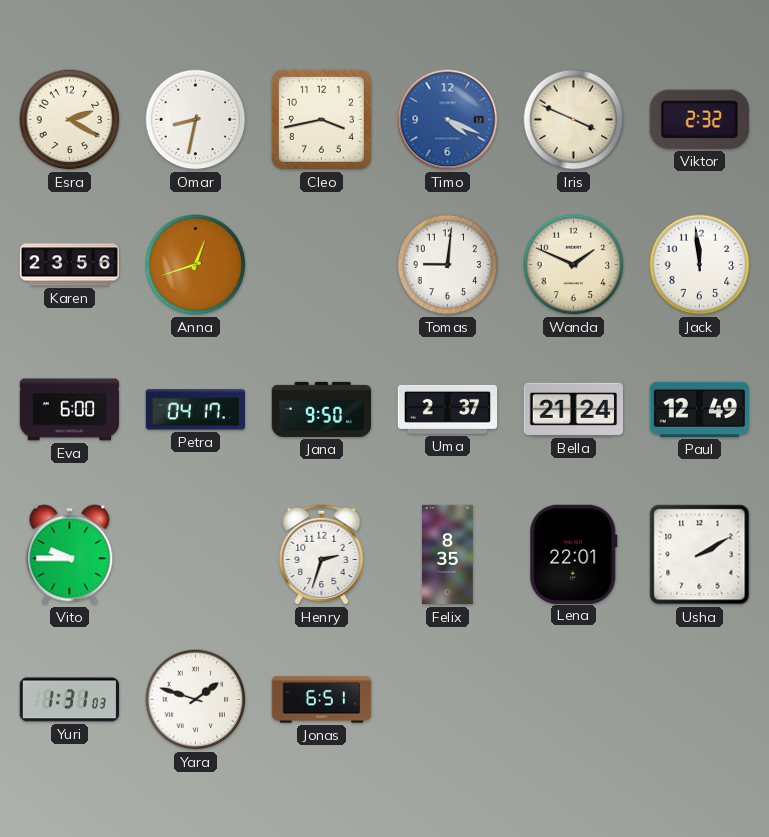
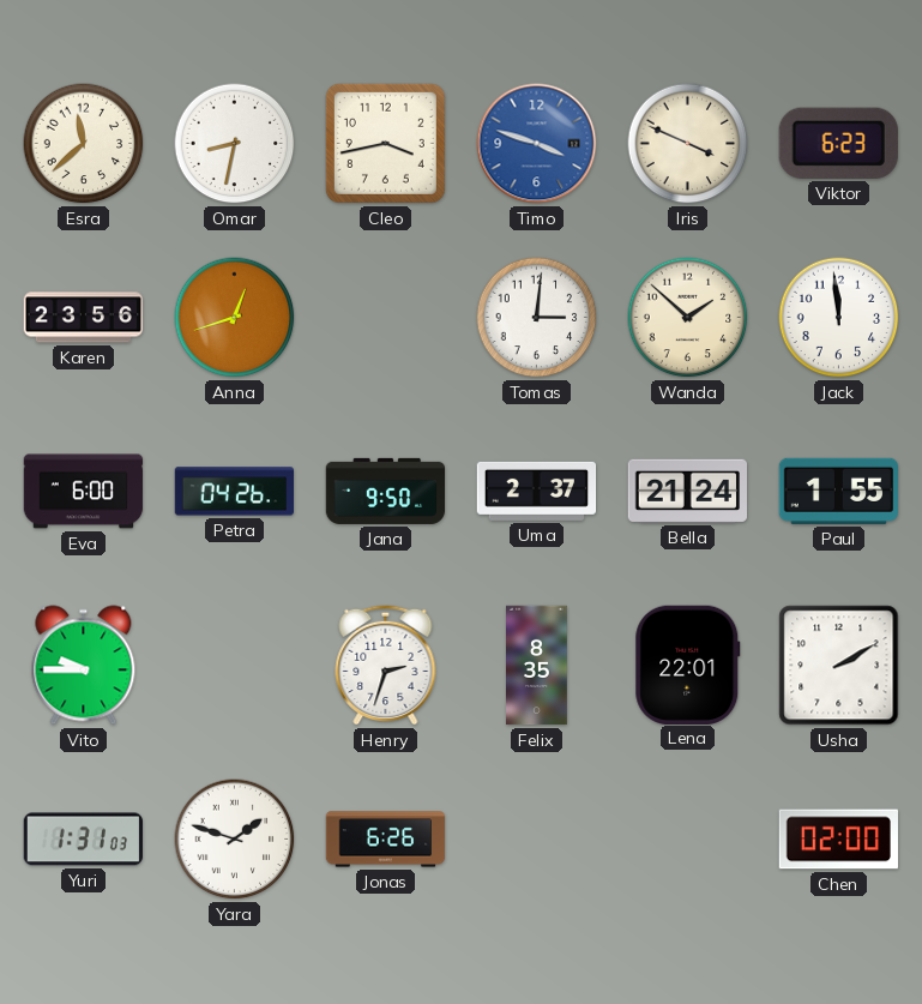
Esra: 2:20 -> 11:38 (84, 144)
Timo: 4:19 -> 3:48 (537, 144)
Viktor: 2:32 -> 6:23 (838, 143)
Tomas: 9:01 -> 3:01 (537, 318)
Wanda: 1:49 -> 1:52 (688, 318)
Petra: 04:17 -> 04:26 (234, 492)
Paul: 12:49 -> 1:55 (839, 491)
Jonas: 6:51 -> 6:26 (386, 840)
Chen: none -> 02:00 (838, 840)
